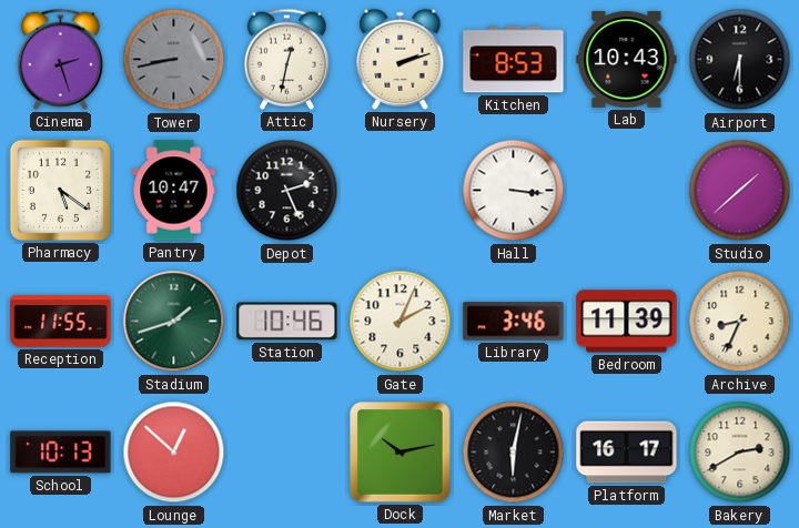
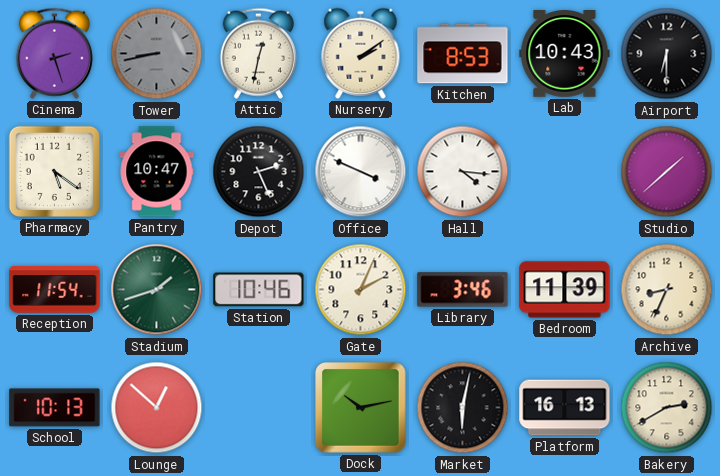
Nursery: 2:12 -> 2:09 (361, 53)
Office: none -> 3:49 (361, 172)
Hall: 3:16 -> 4:16 (463, 172)
Reception: 11:55 -> 11:54 (55, 290)
Platform: 16:17 -> 16:13 (565, 408)
